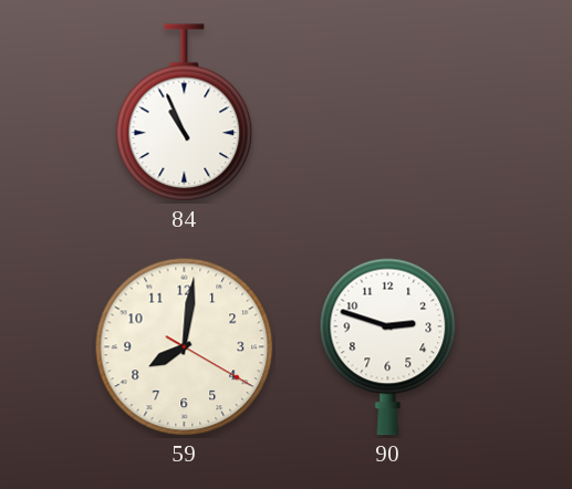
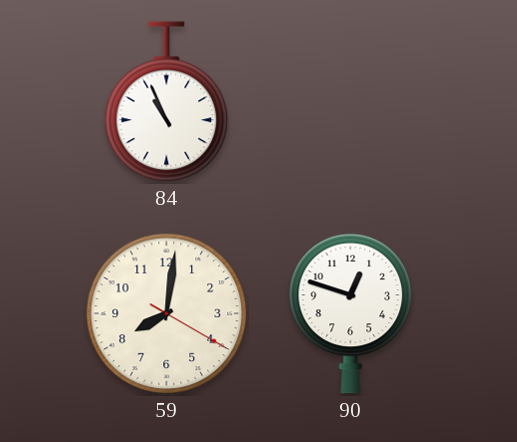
90: 2:48 -> 12:48 (351, 313)
